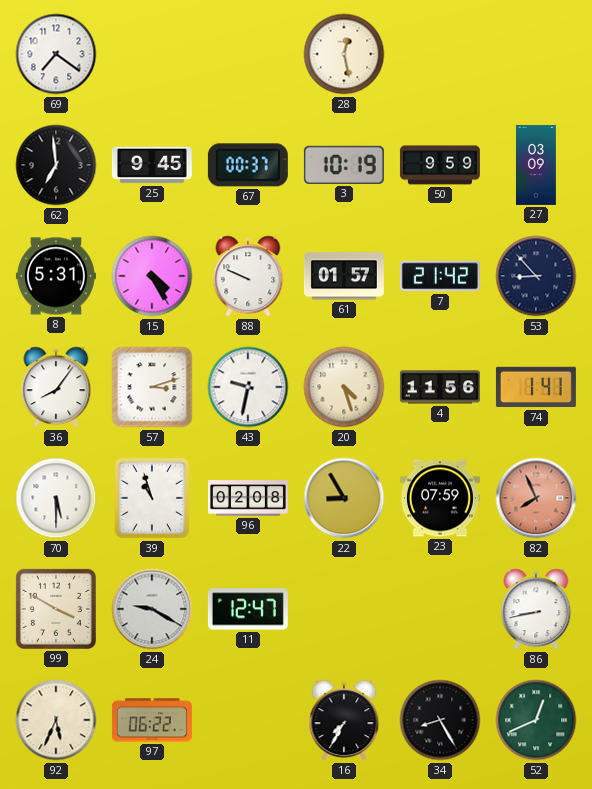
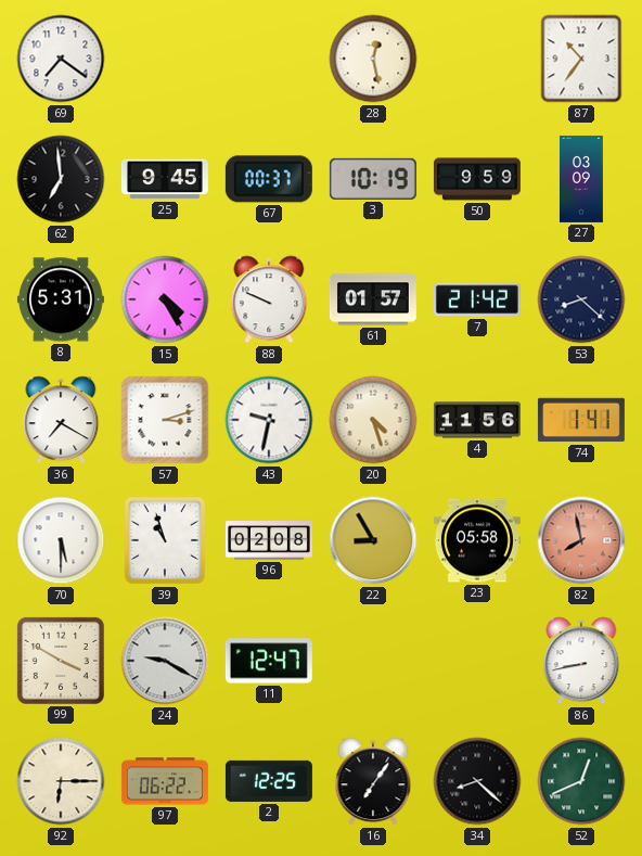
87: none -> 10:36 (581, 59)
53: 8:53 -> 8:22 (581, 299)
36: 8:06 -> 7:20 (61, 420)
23: 07:59 -> 05:58 (477, 540)
82: 7:56 -> 7:58 (581, 540)
92: 5:34 -> 6:15 (61, 781)
2: none -> 12:25 (269, 781)
16: 7:35 -> 7:06 (373, 781)
34: 8:25 -> 8:22 (477, 781)
